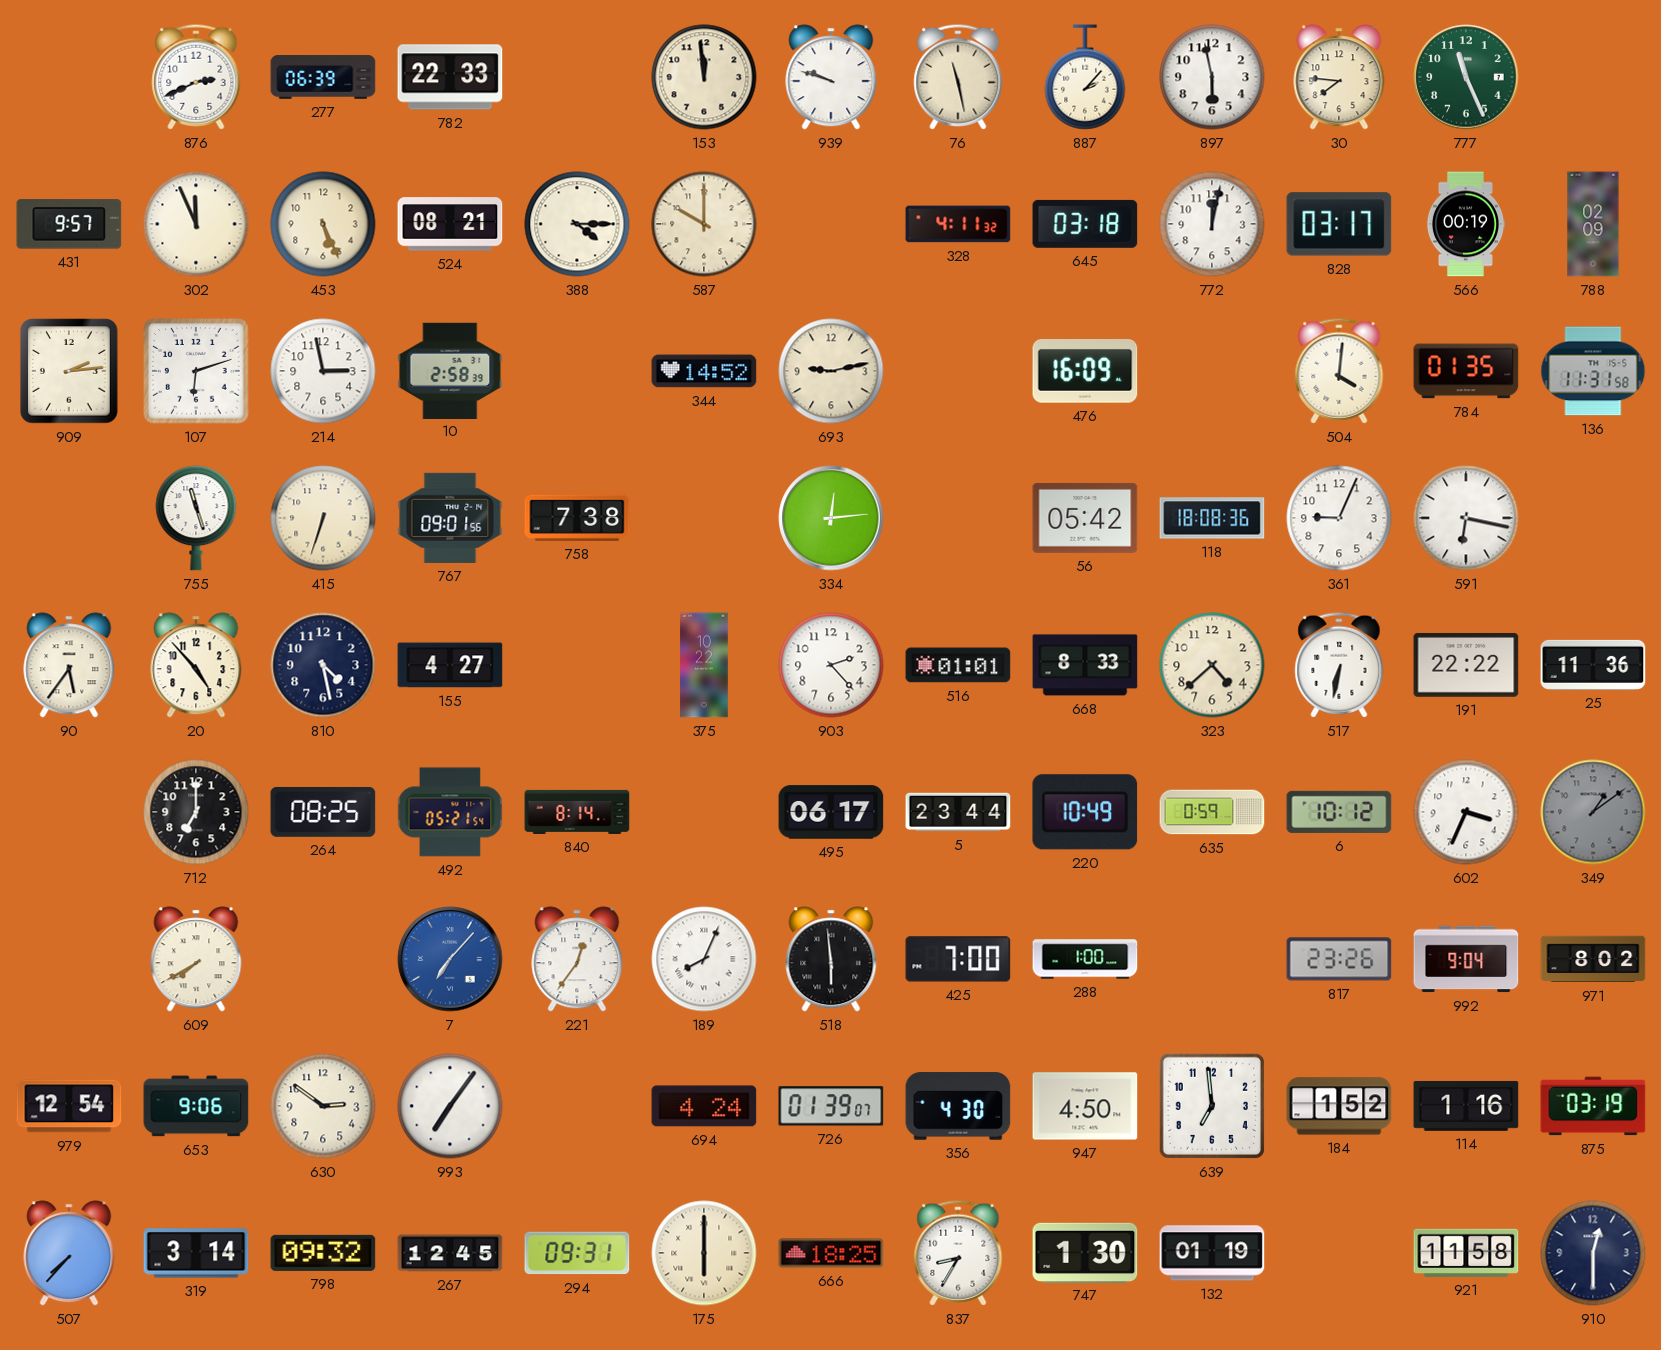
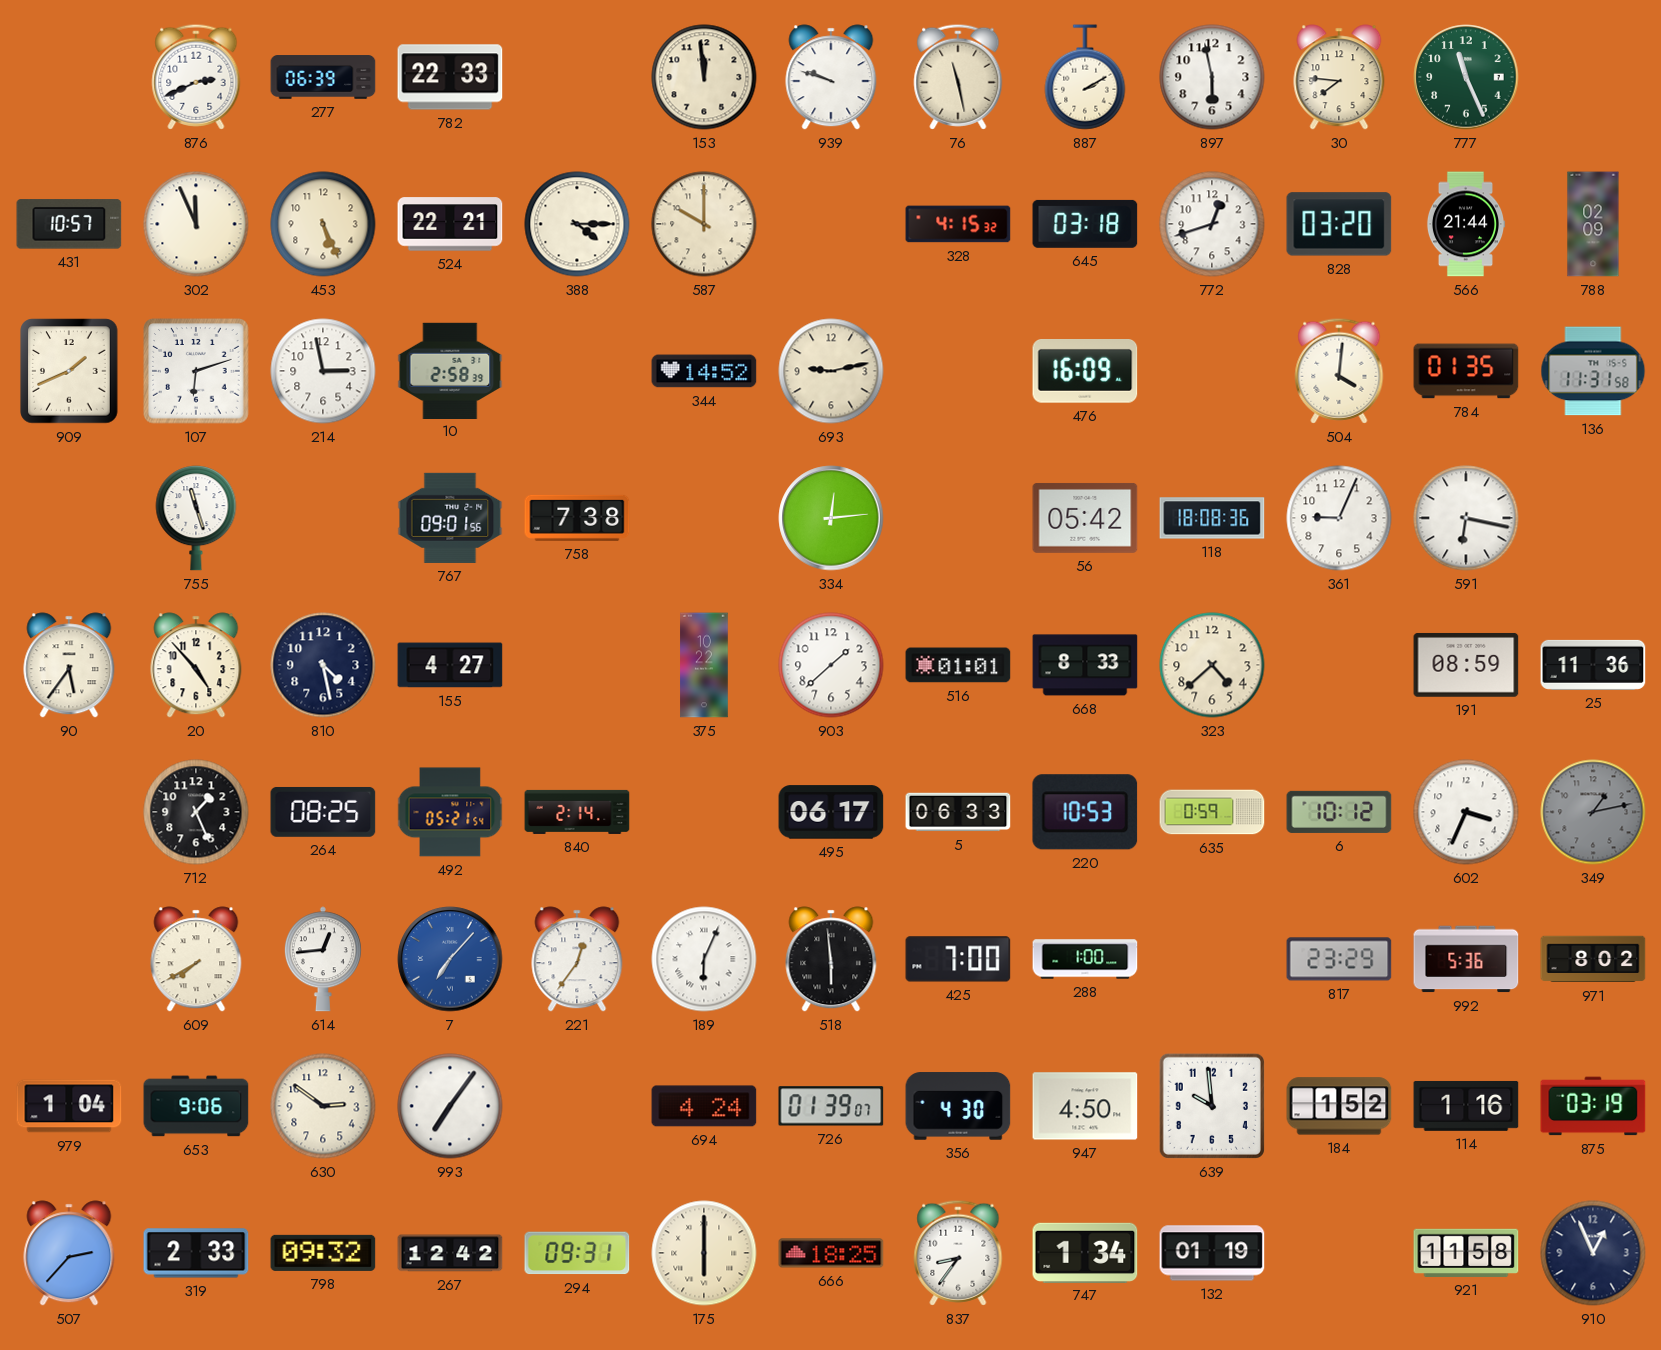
887: 2:07 -> 2:10 (1085, 77)
431: 9:57 -> 10:57 (69, 224)
524: 08:21 -> 22:21 (450, 224)
328: 4:11 -> 4:15 (958, 224)
772: 12:02 -> 12:42 (1212, 224)
828: 03:17 -> 03:20 (1339, 224)
566: 00:19 -> 21:44 (1466, 224)
909: 2:14 -> 1:41 (69, 371)
415: 6:33 -> none (323, 518)
903: 2:23 -> 1:38 (831, 665)
517: 6:32 -> none (1339, 665)
191: 22:22 -> 08:59 (1466, 665)
712: 7:00 -> 1:26 (196, 812)
840: 8:14 -> 2:14 (577, 812)
5: 23:44 -> 06:33 (958, 812)
220: 10:49 -> 10:53 (1085, 812)
349: 1:09 -> 1:13 (1593, 812)
614: none -> 12:44 (323, 959)
189: 8:04 -> 6:04 (704, 959)
817: 23:26 -> 23:29 (1339, 959)
992: 9:04 -> 5:36 (1466, 959)
979: 12:54 -> 1:04 (69, 1106)
639: 6:59 -> 9:59 (1212, 1106)
507: 7:37 -> 2:37 (69, 1253)
319: 3:14 -> 2:33 (196, 1253)
267: 12:45 -> 12:42 (450, 1253)
837: 8:35 -> 8:36 (958, 1253)
747: 1:30 -> 1:34 (1085, 1252)
910: 12:30 -> 12:56 (1593, 1253)
